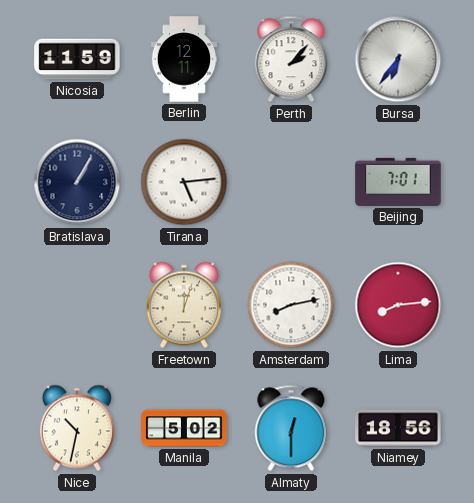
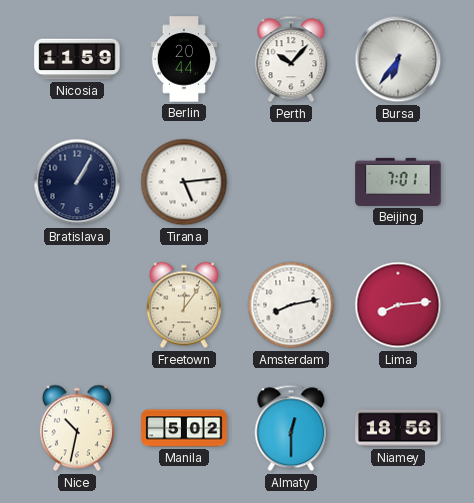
Berlin: 12:11 -> 20:44 (184, 59)
Perth: 2:07 -> 10:07 (291, 59)
Freetown: 12:03 -> 12:06 (184, 305)
